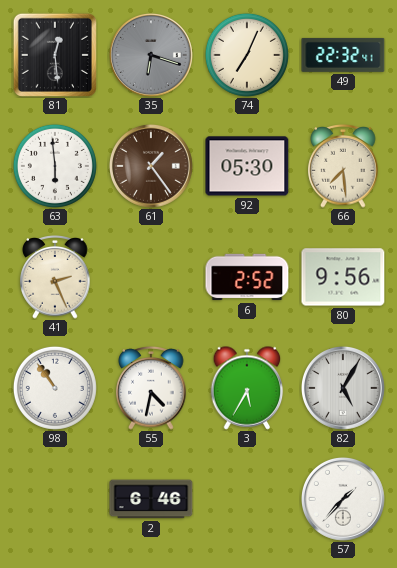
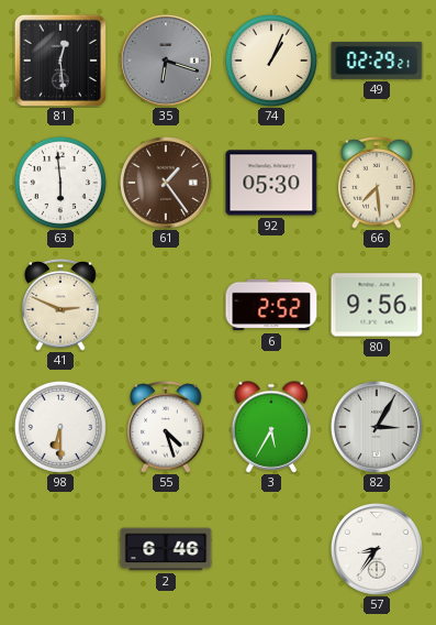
74: 7:04 -> 1:04 (271, 61)
49: 22:32 -> 02:29 (377, 61)
41: 2:26 -> 2:49 (60, 305)
98: 10:54 -> 6:30 (60, 427)
55: 4:32 -> 4:27 (166, 427)
82: 5:05 -> 3:05 (377, 427)
57: 1:37 -> 8:36 (377, 549)
